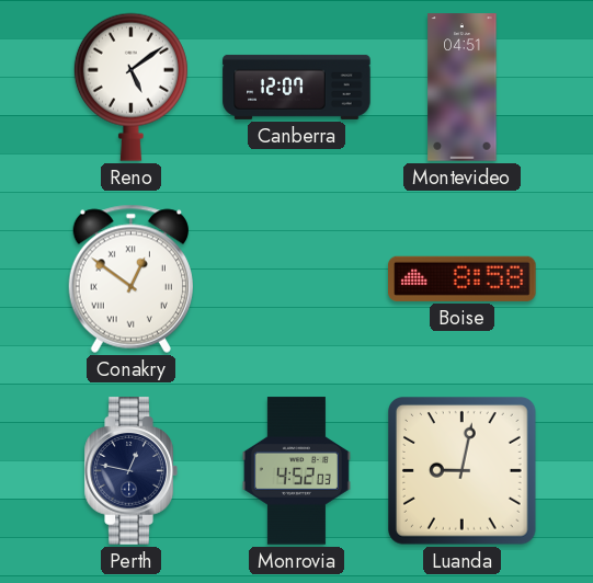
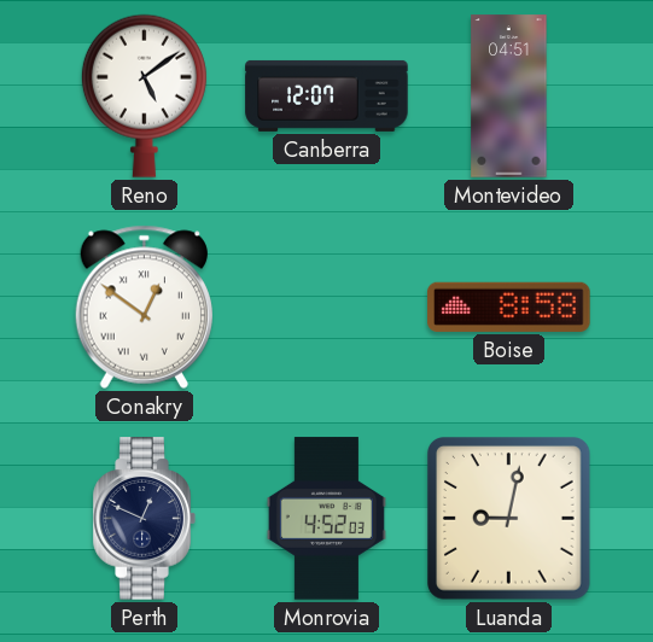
Perth: 12:47 -> 12:49 (144, 519)
